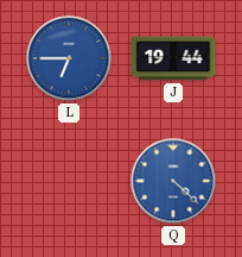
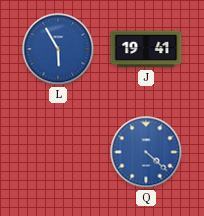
L: 6:45 -> 5:55 (58, 49)
J: 19:44 -> 19:41 (146, 49)
